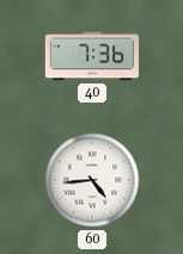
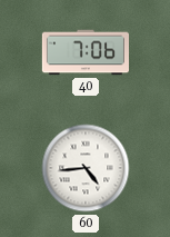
40: 7:36 -> 7:06 (84, 52)
